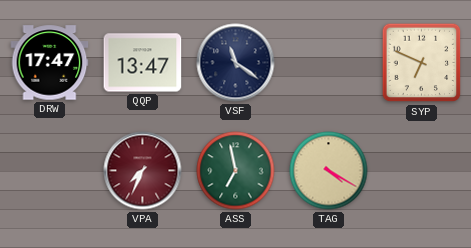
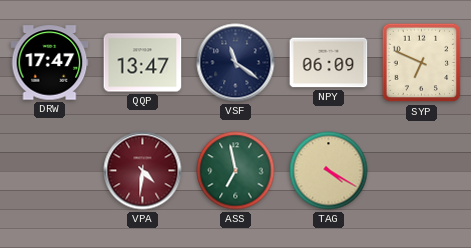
NPY: none -> 06:09 (329, 63)
VPA: 7:34 -> 4:31 (143, 171)
